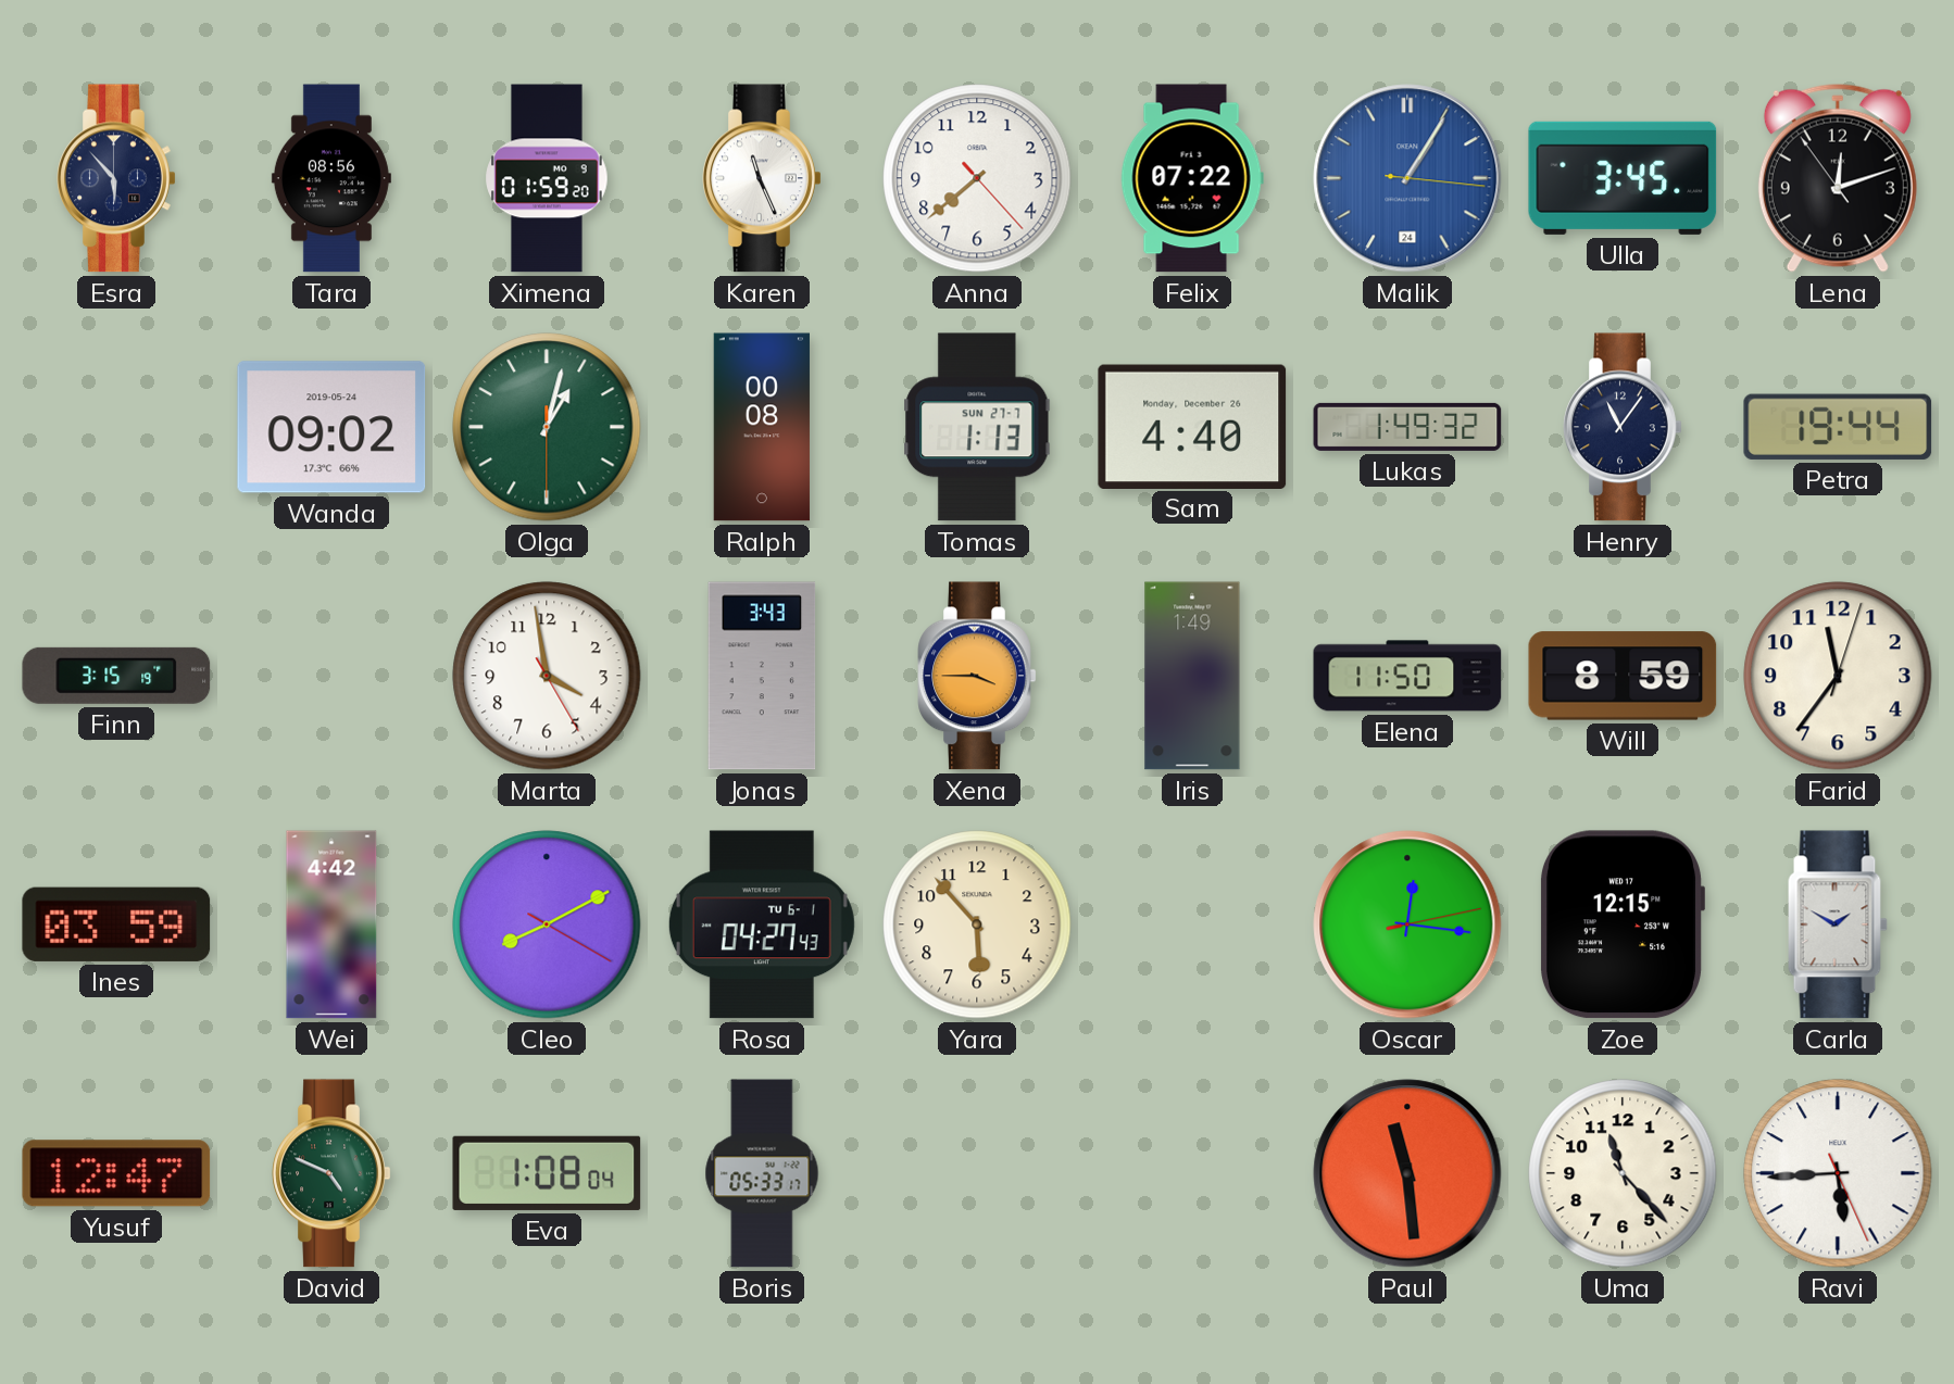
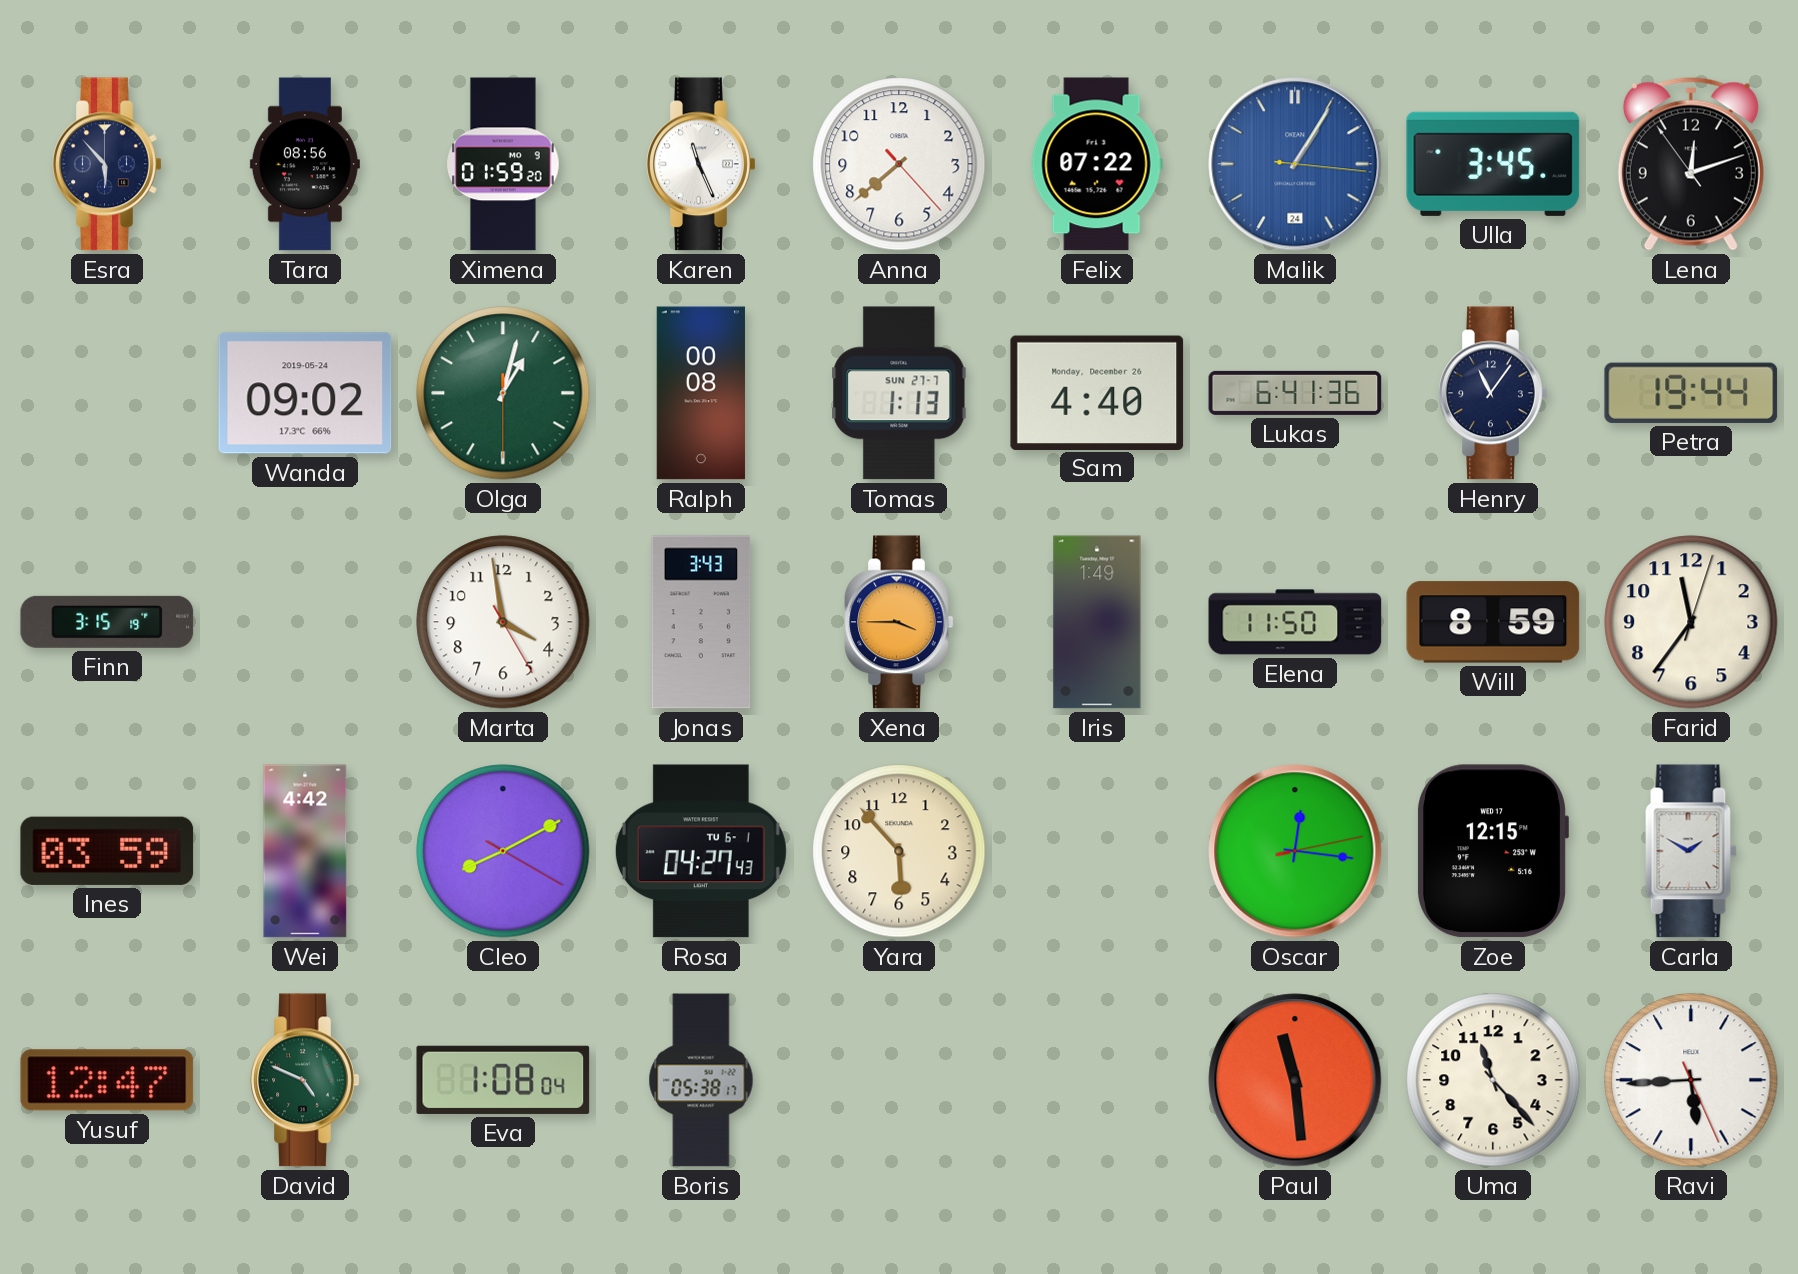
Lukas: 1:49 -> 6:41 (1295, 393)
Boris: 05:33 -> 05:38 (701, 1080)
